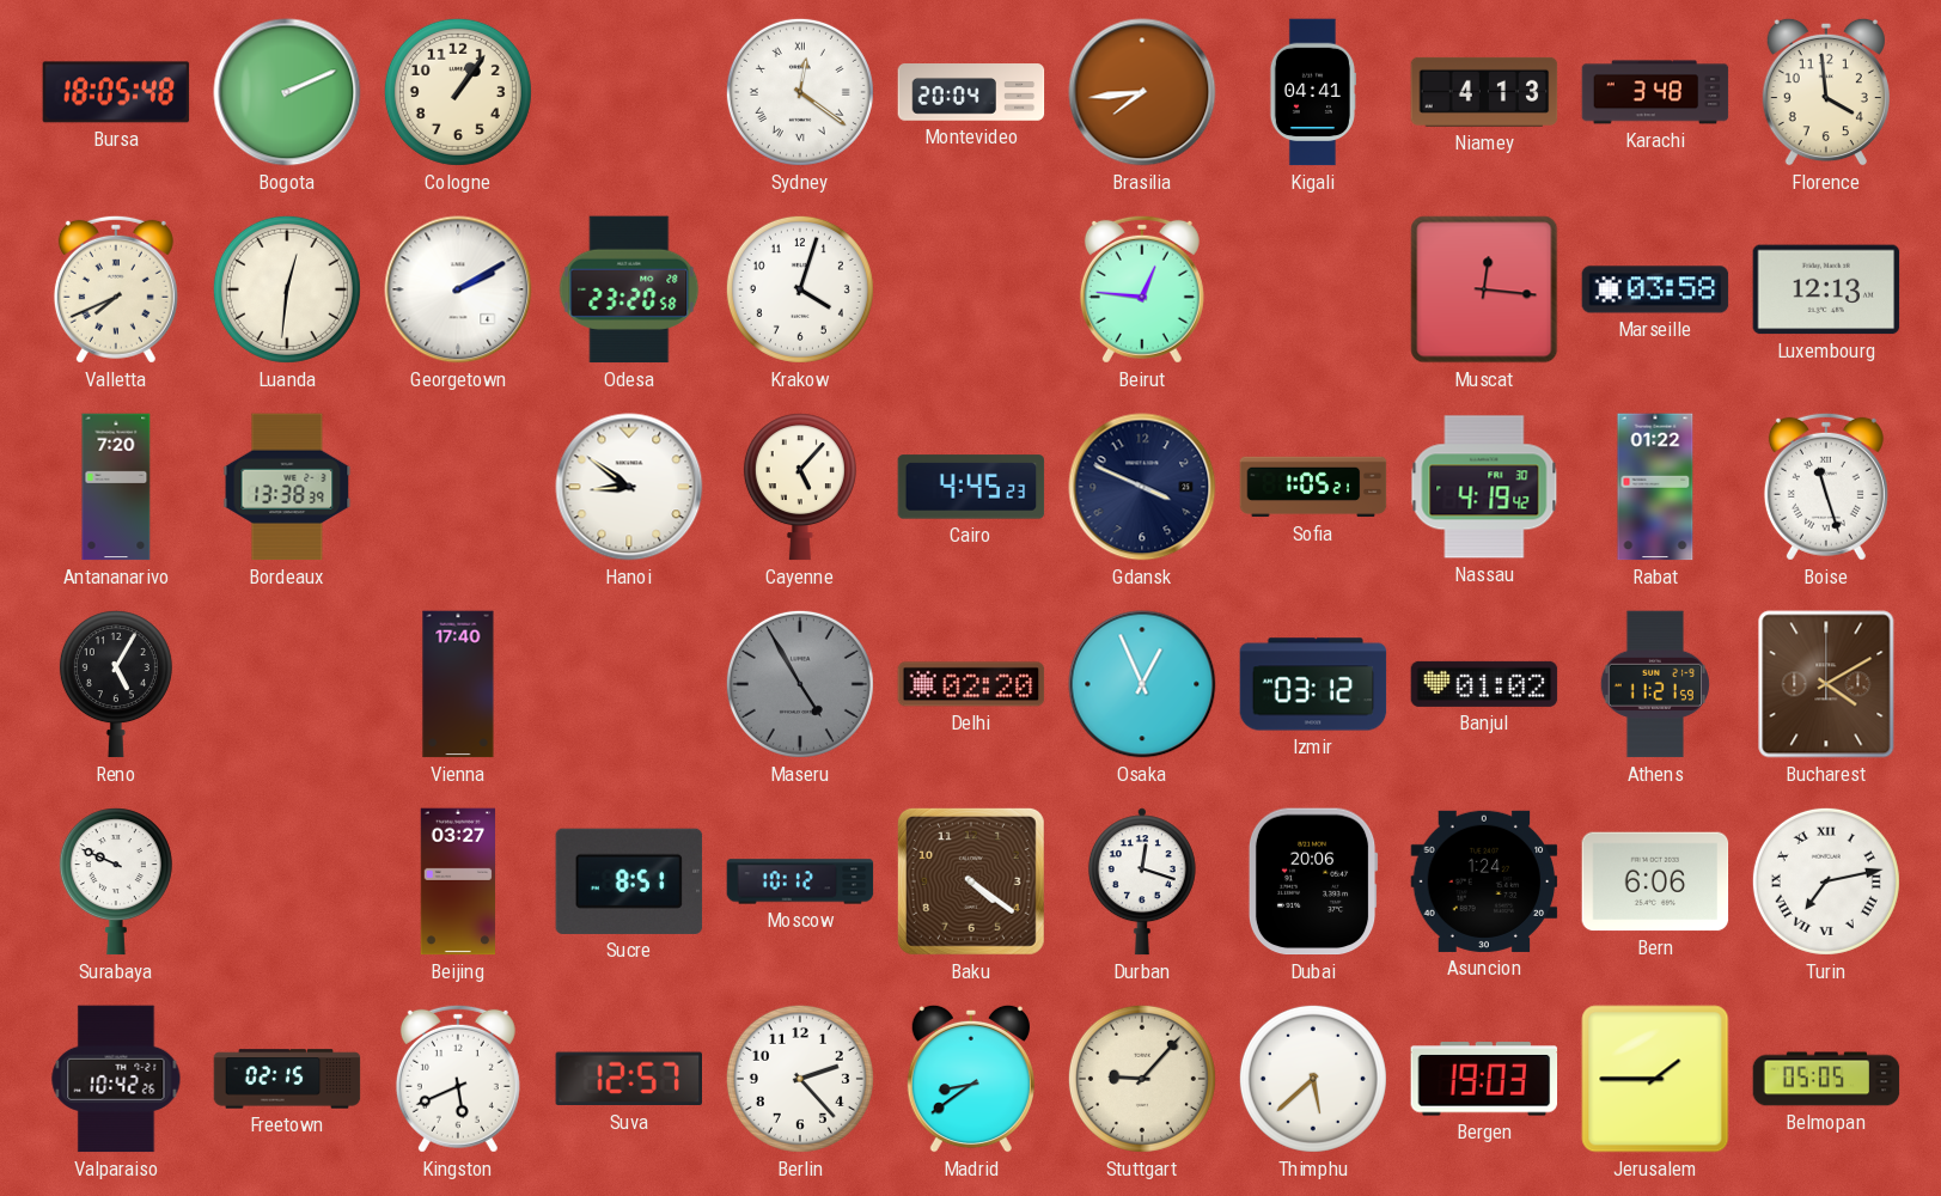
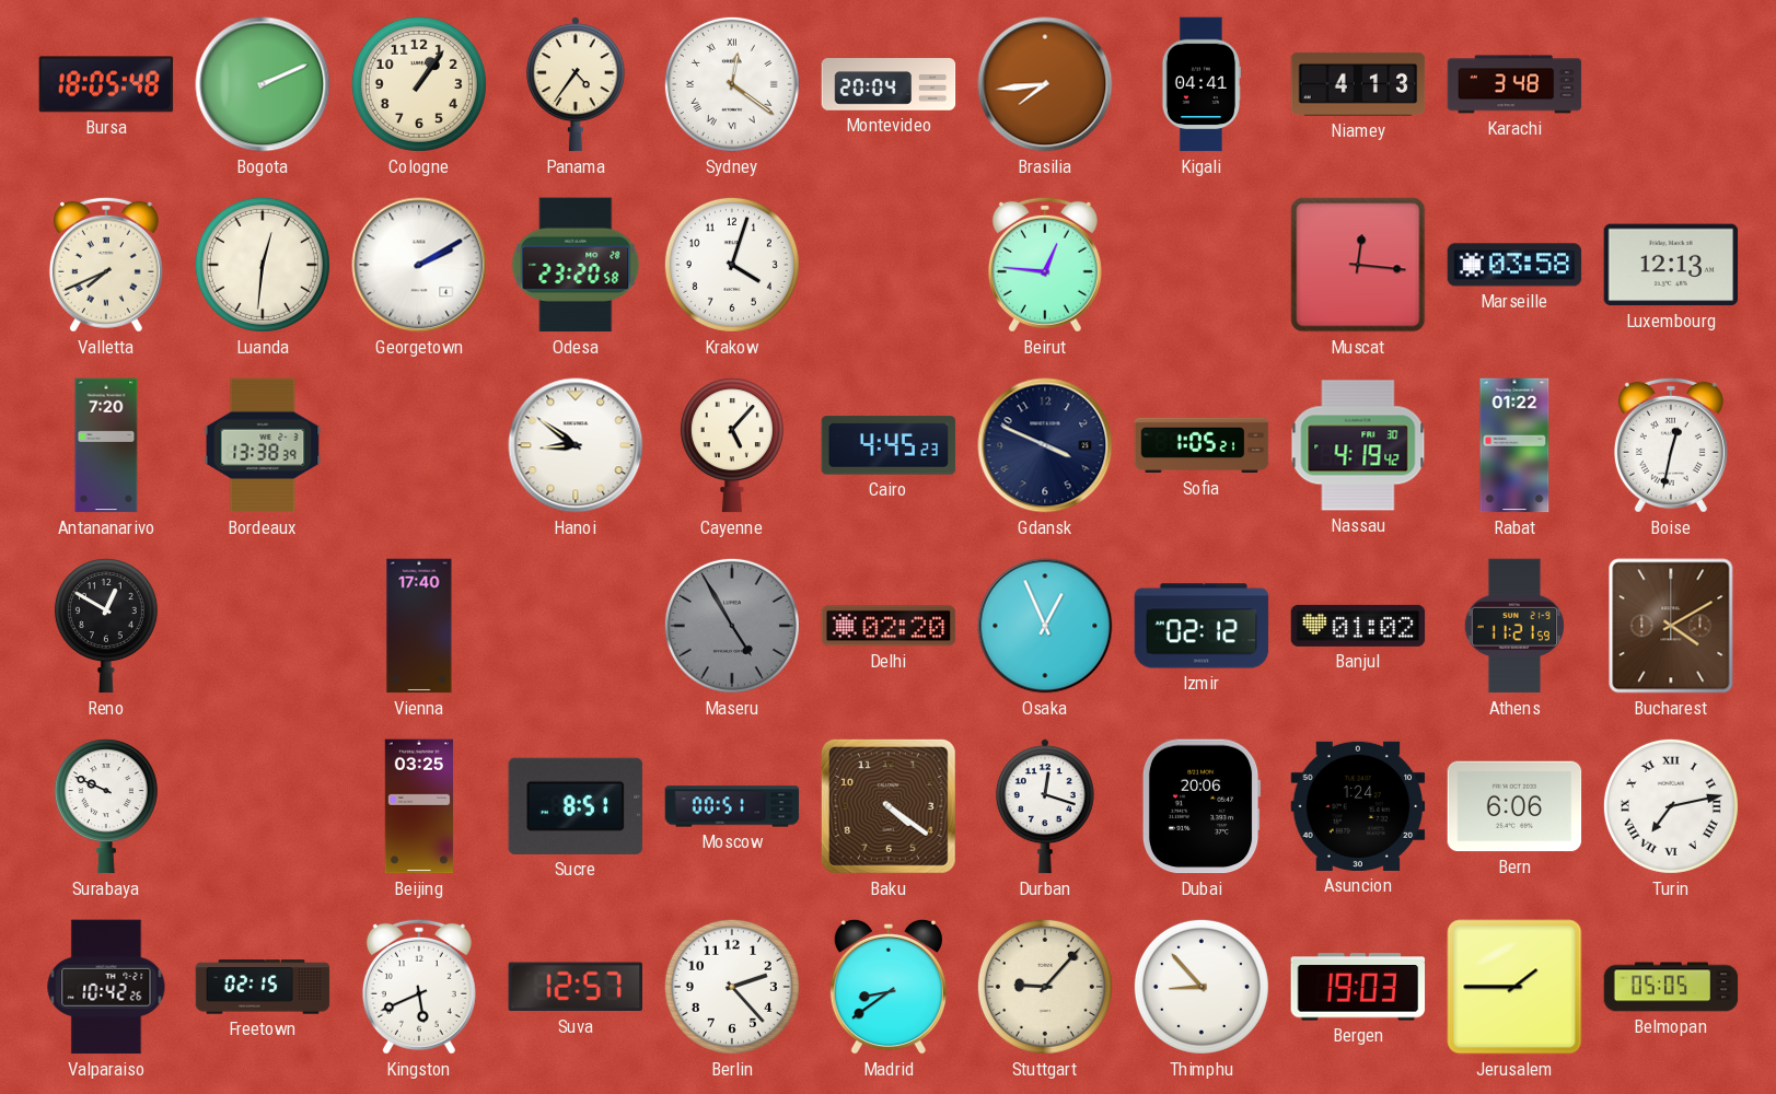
Panama: none -> 4:36 (576, 84)
Florence: 3:59 -> none (1826, 92)
Boise: 11:27 -> 12:32 (1671, 445)
Reno: 5:05 -> 12:50 (106, 626)
Izmir: 03:12 -> 02:12 (1202, 626)
Beijing: 03:27 -> 03:25 (419, 806)
Moscow: 10:12 -> 00:51 (732, 806)
Thimphu: 5:38 -> 8:53 (1202, 987)
